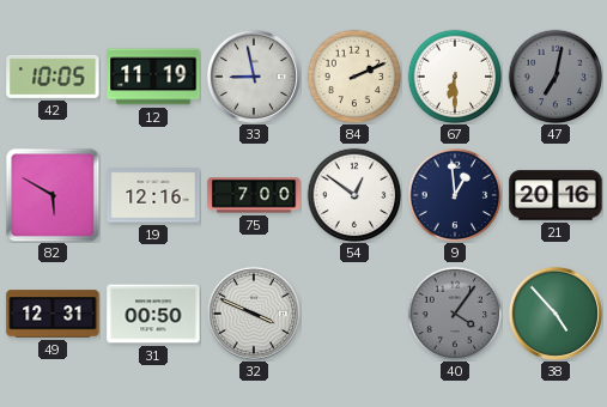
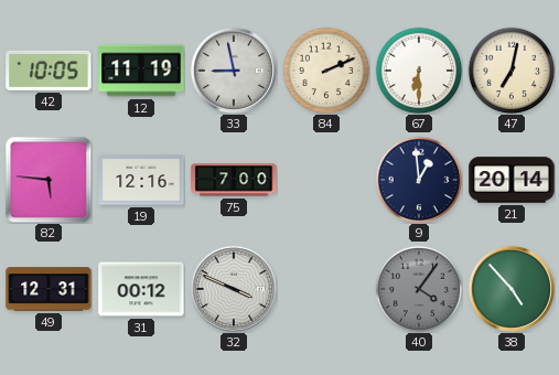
47 dial: grey -> cream (512, 71)
82: 5:50 -> 5:46 (49, 180)
54: 12:51 -> none (354, 195)
21: 20:16 -> 20:14 (512, 180)
31: 00:50 -> 00:12 (141, 289)
